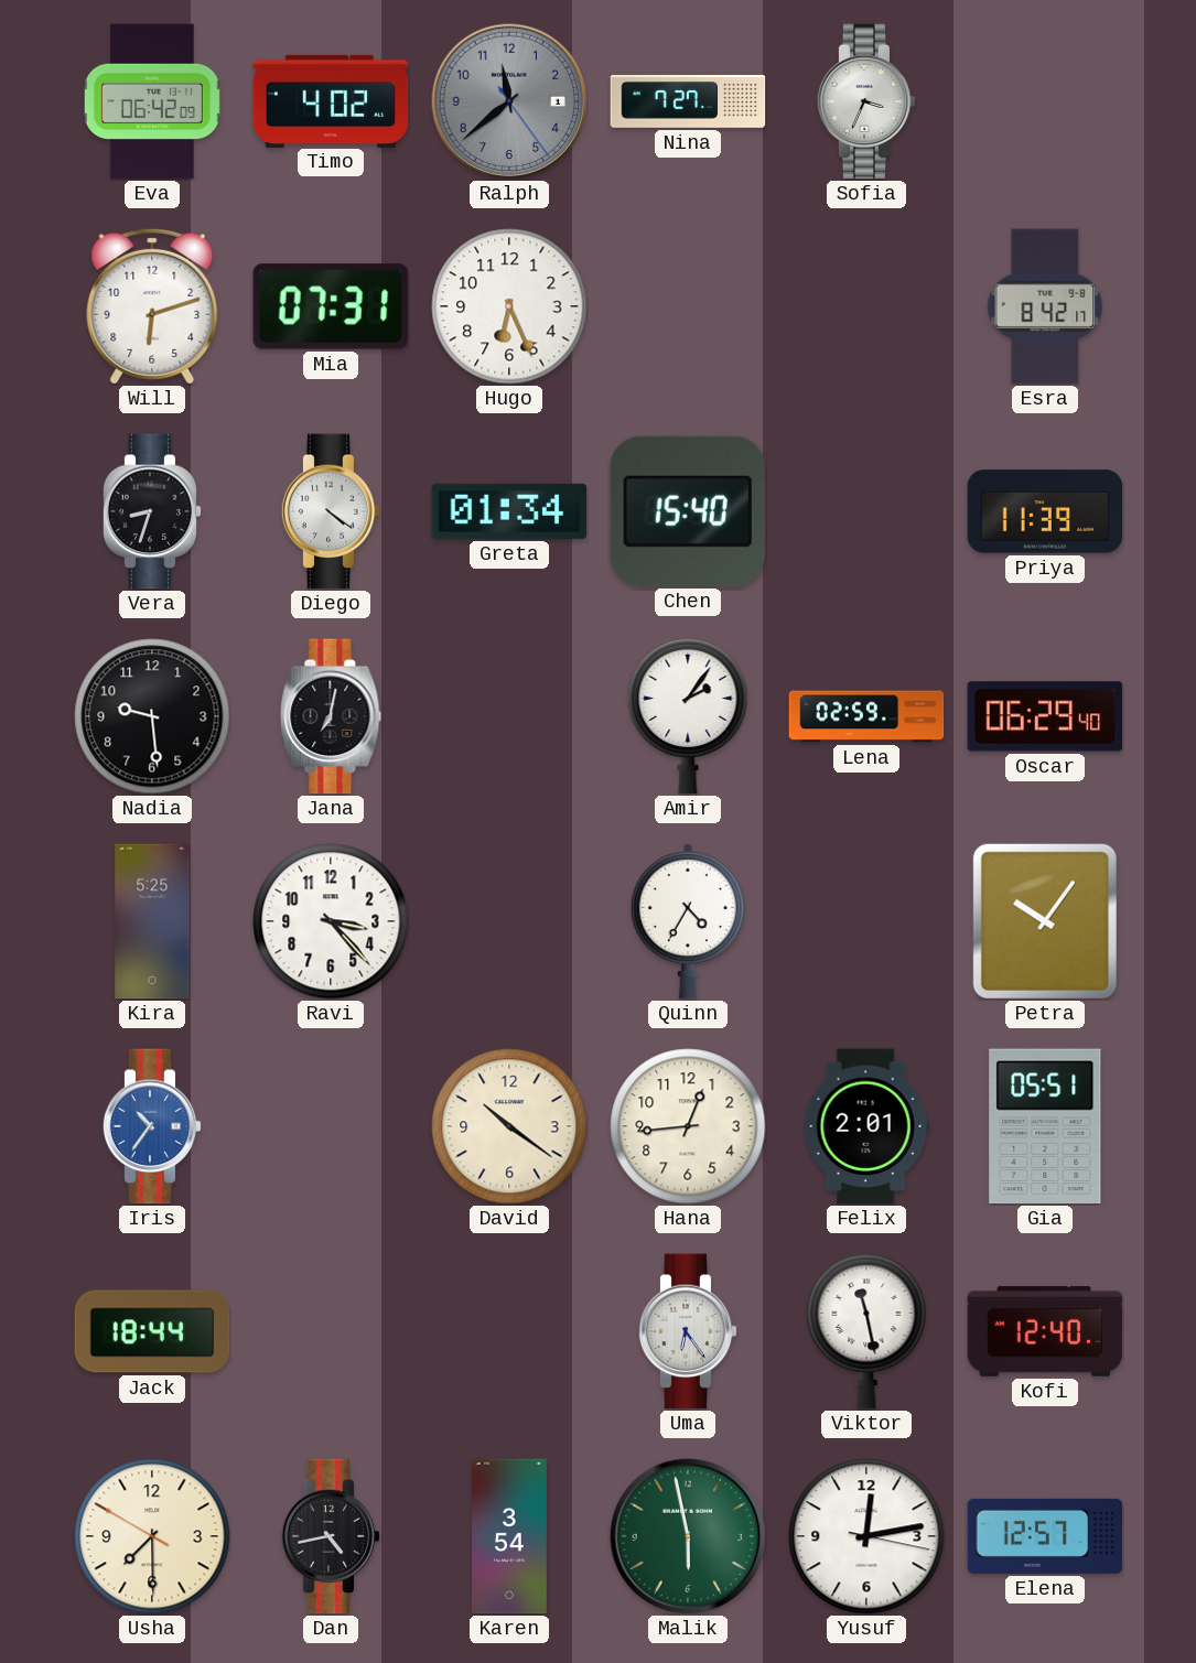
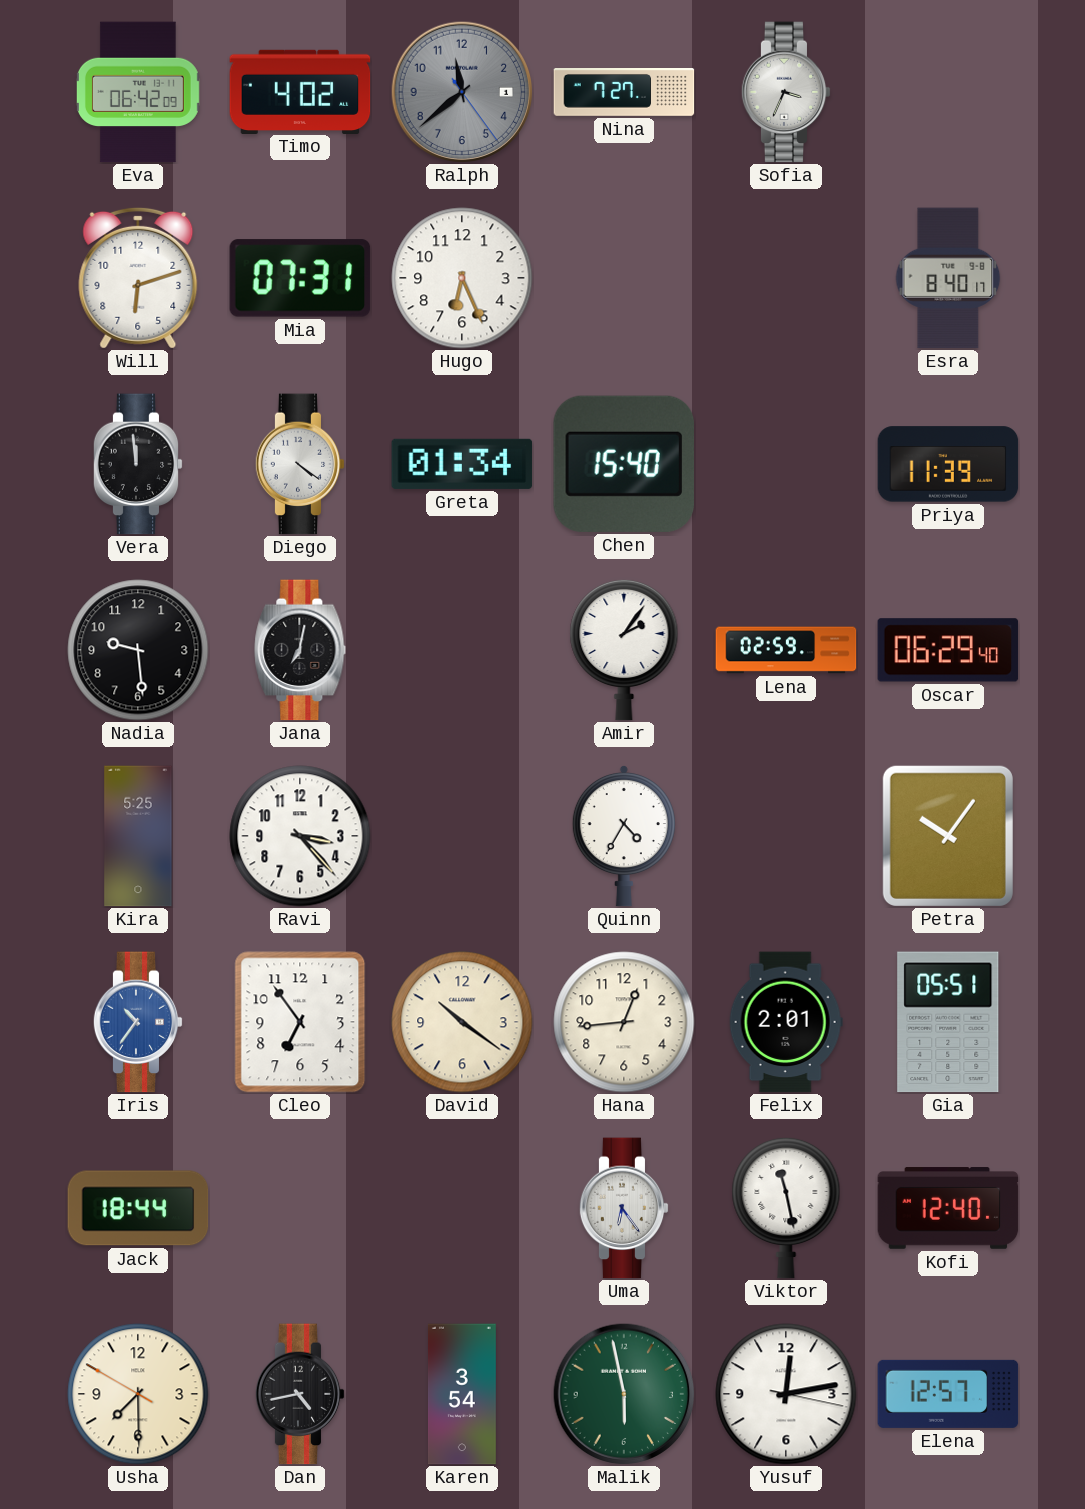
Esra: 8:42 -> 8:40 (948, 278)
Vera: 8:33 -> 11:59 (138, 464)
Cleo: none -> 6:54 (300, 1022)
